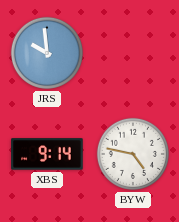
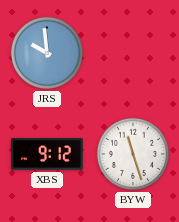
XBS: 9:14 -> 9:12 (47, 154)
BYW: 4:47 -> 11:27 (133, 154)
